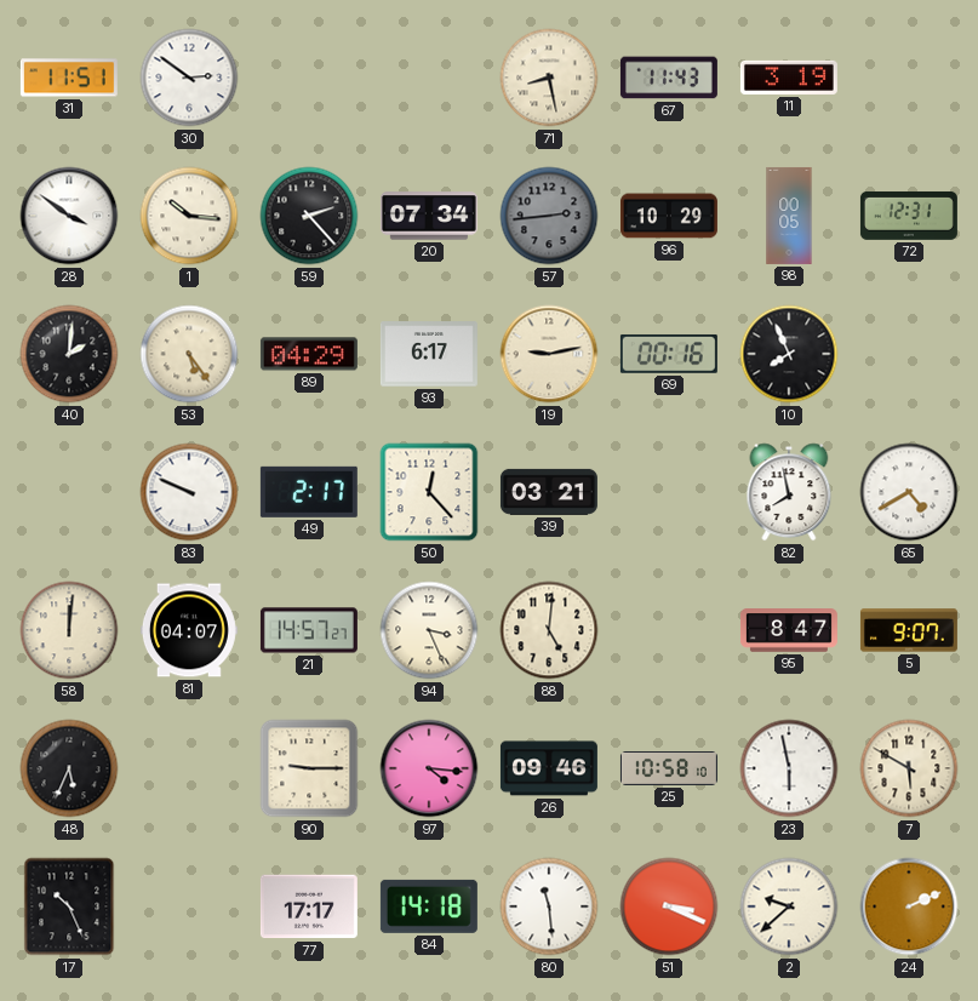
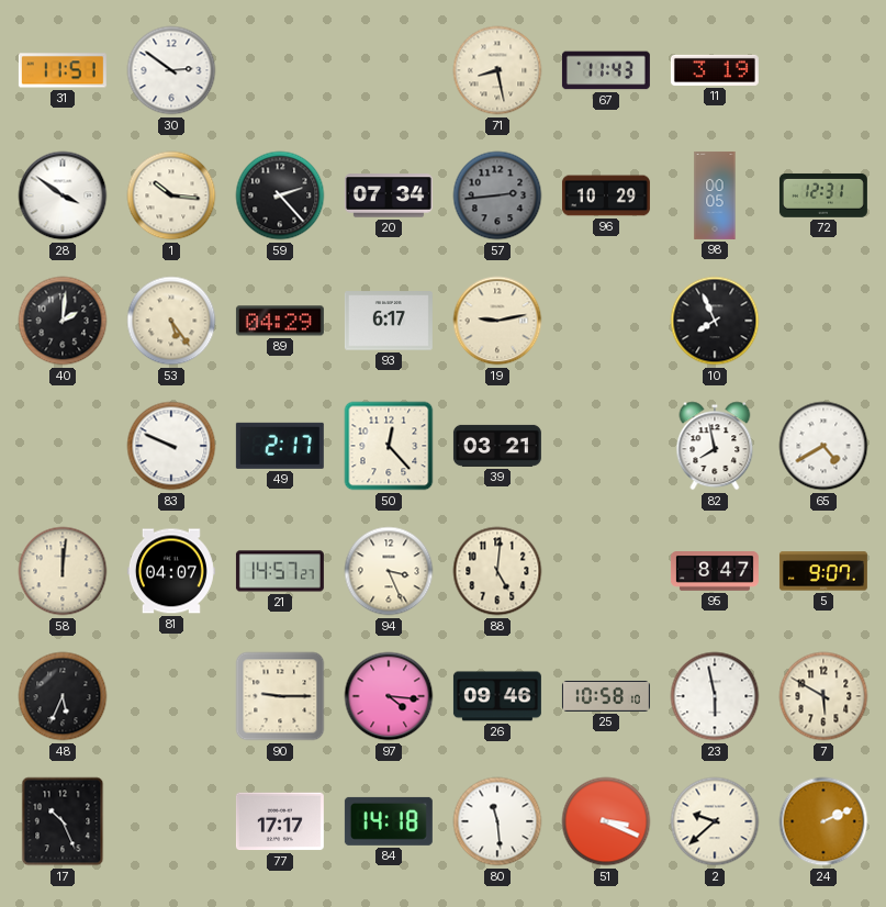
69: 00:16 -> none (669, 354)
